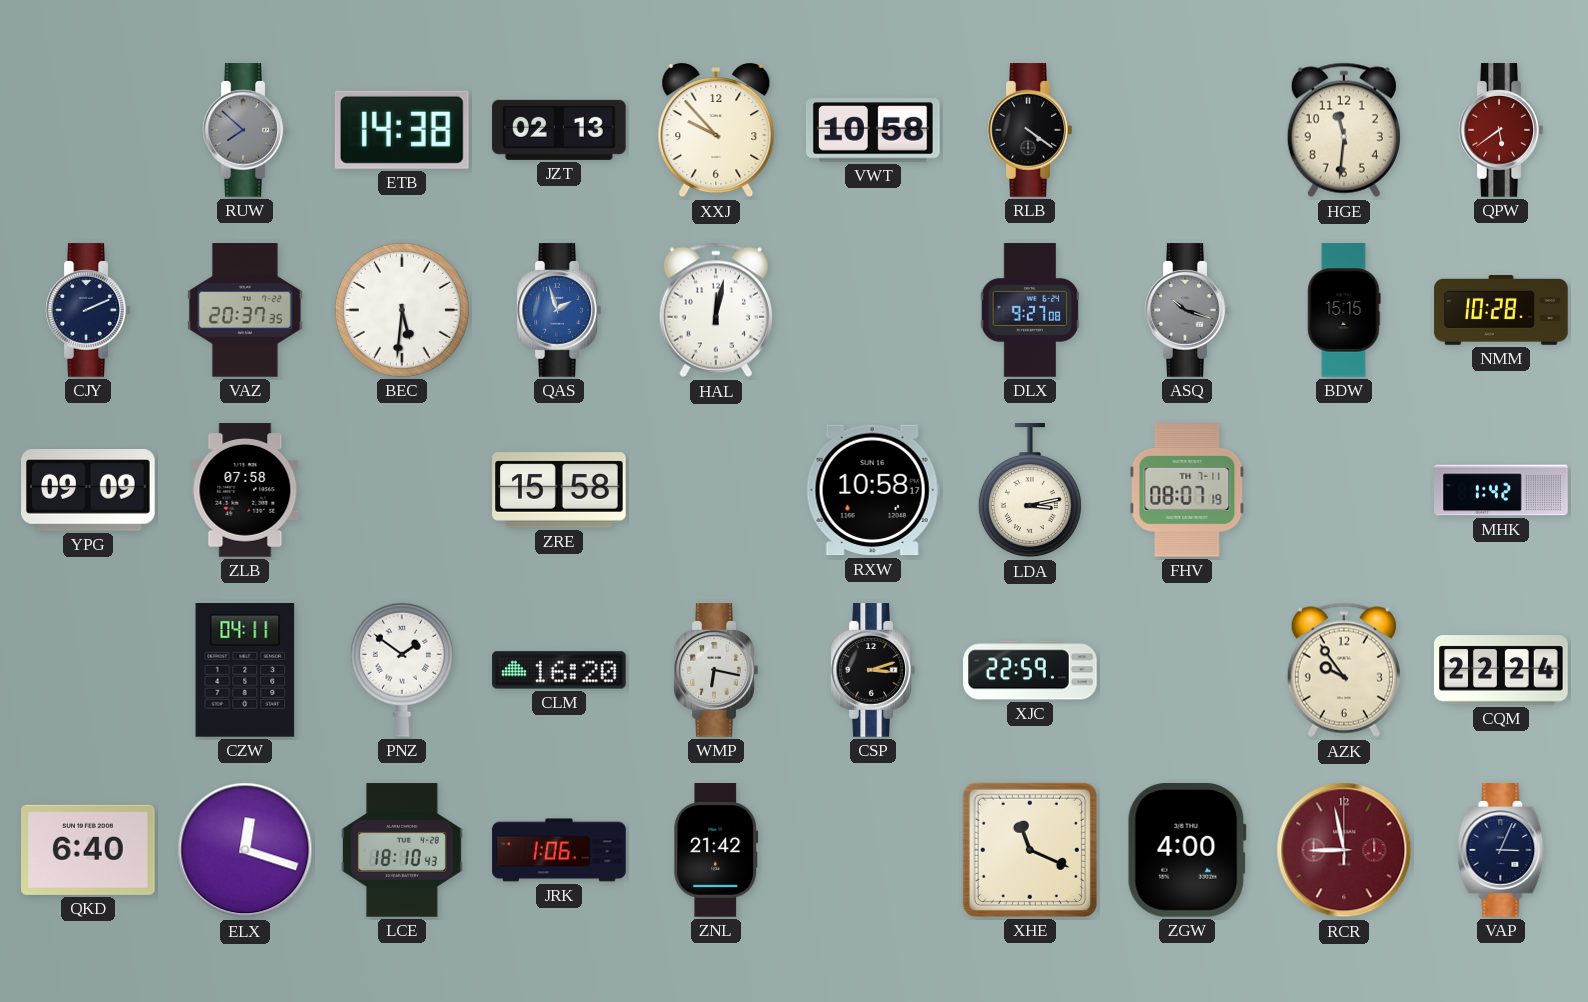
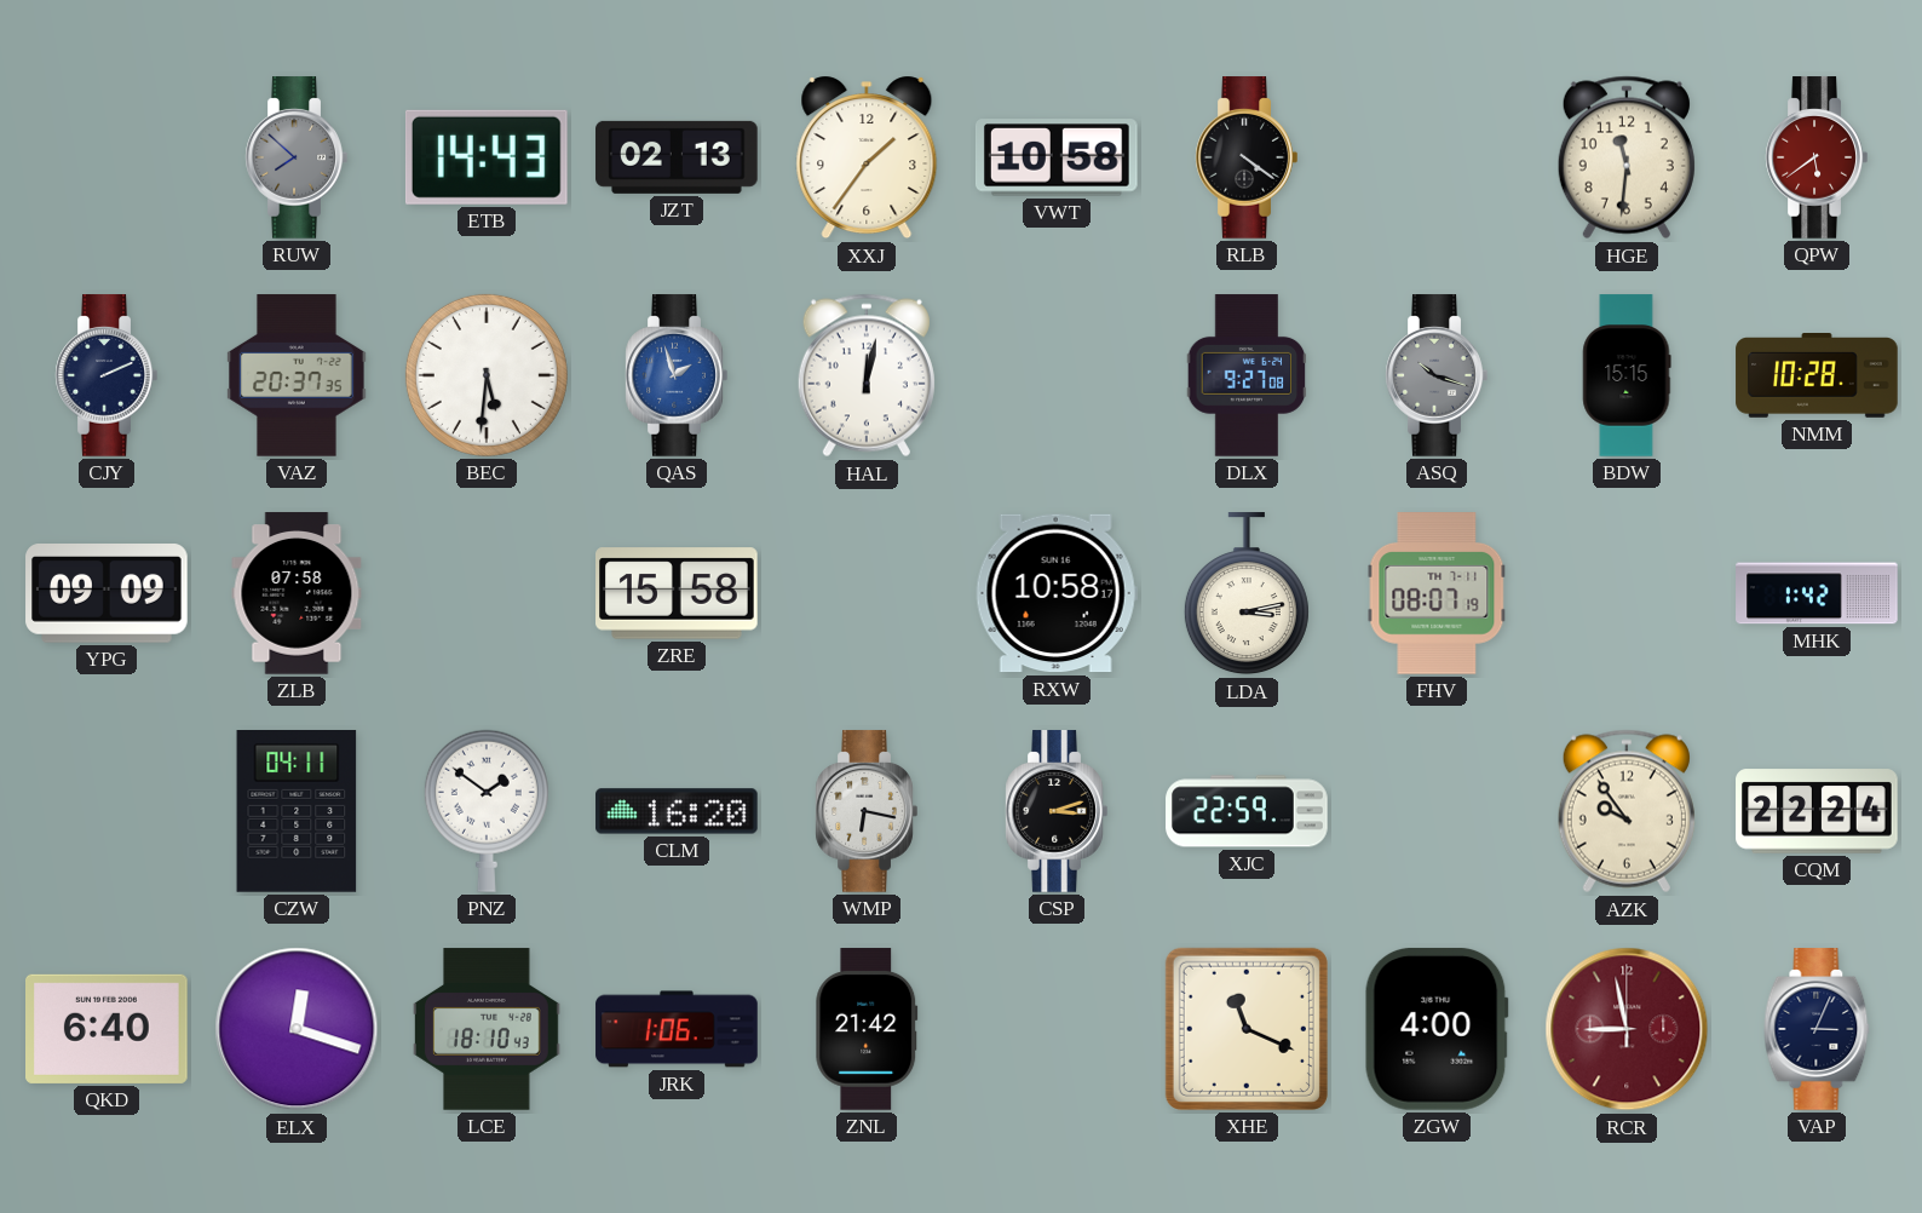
ETB: 14:38 -> 14:43 (487, 157)
XXJ: 9:53 -> 1:36 (867, 159)
